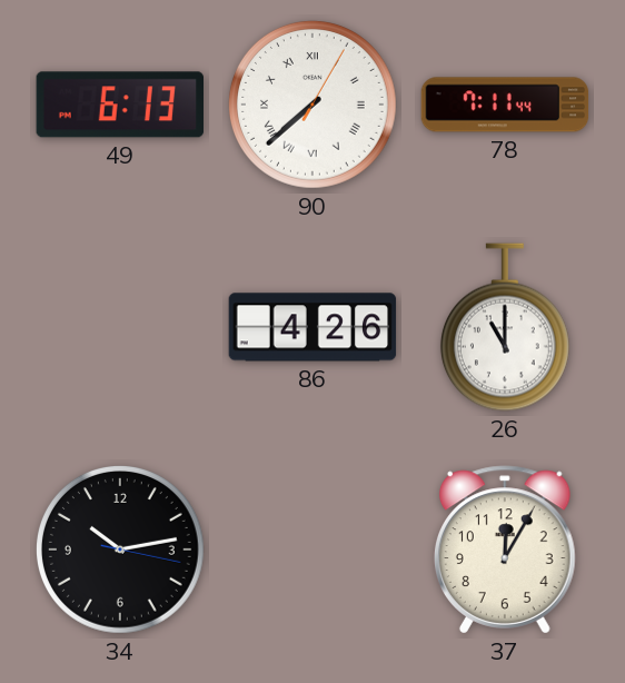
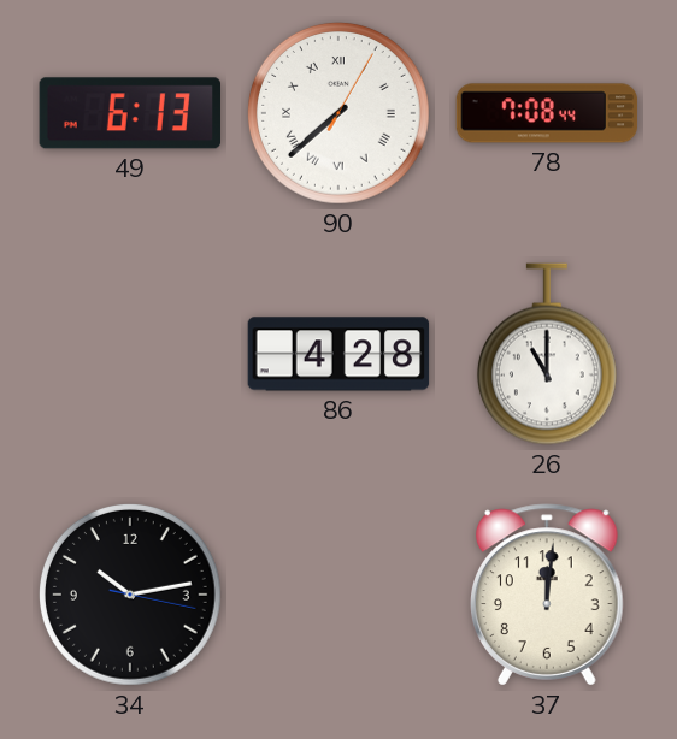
78: 7:11 -> 7:08 (547, 113)
86: 4:26 -> 4:28 (338, 354)
37: 12:05 -> 12:01 (547, 595)
